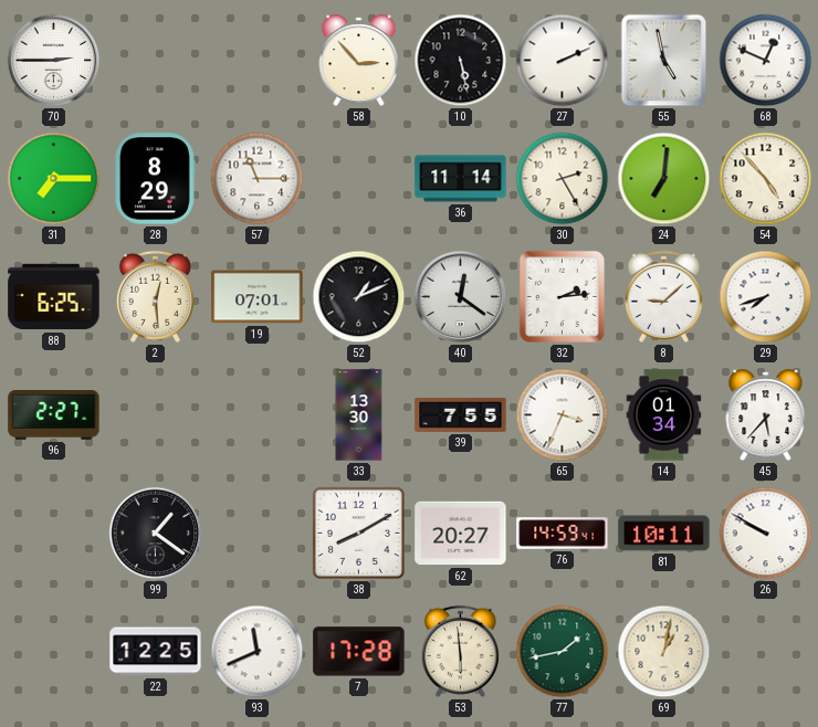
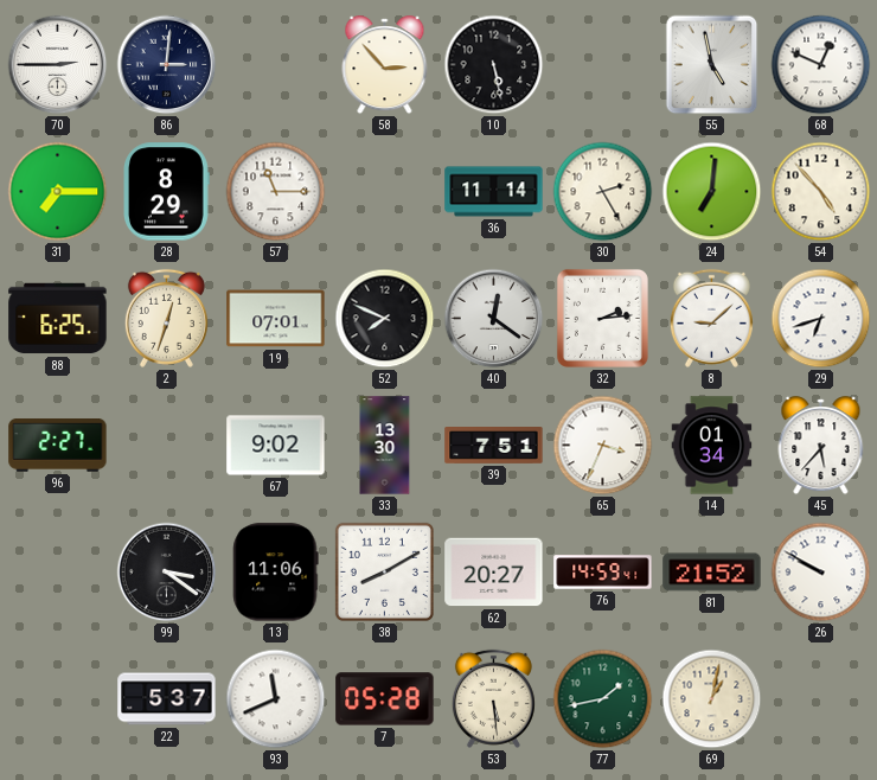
86: none -> 3:01 (167, 65)
27: 2:11 -> none (563, 61)
2: 12:29 -> 12:33 (166, 318)
52: 1:11 -> 7:49 (385, 319)
29: 7:42 -> 6:42 (821, 319)
67: none -> 9:02 (276, 446)
39: 7:55 -> 7:51 (494, 446)
99: 1:21 -> 3:21 (167, 573)
13: none -> 11:06 (276, 573)
81: 10:11 -> 21:52 (712, 573)
22: 12:25 -> 5:37 (167, 699)
7: 17:28 -> 05:28 (385, 699)
53: 5:59 -> 5:29 (493, 698)
